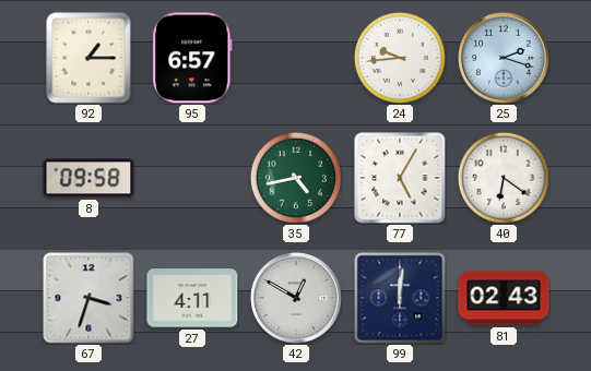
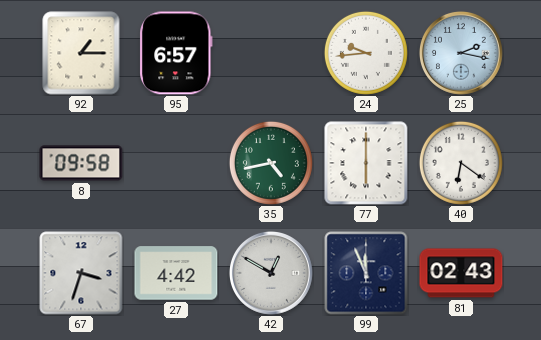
25: 2:18 -> 2:17 (461, 53)
77: 5:05 -> 6:00 (366, 163)
27: 4:11 -> 4:42 (176, 273)
99: 12:01 -> 11:56 (366, 273)
